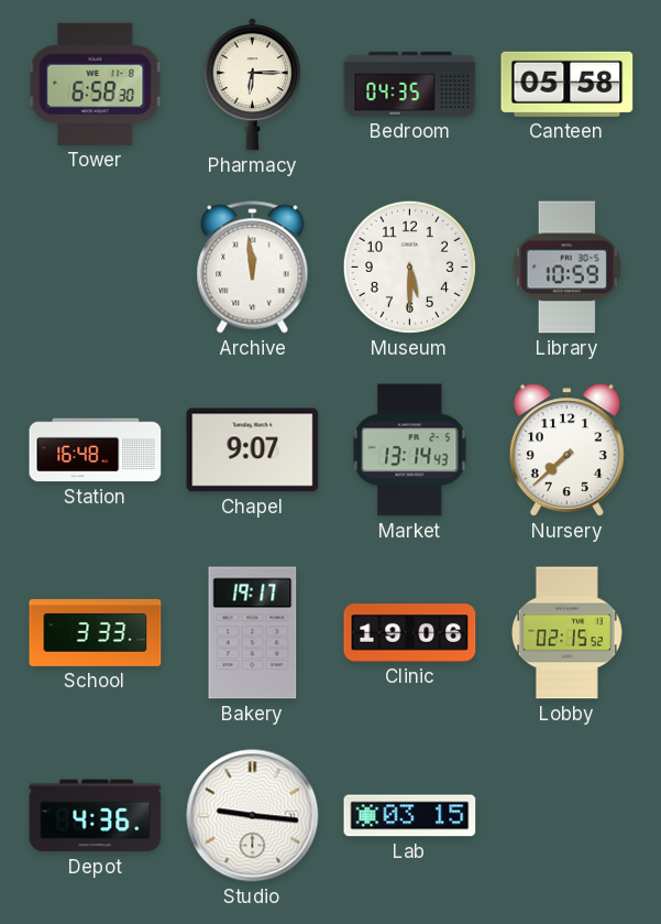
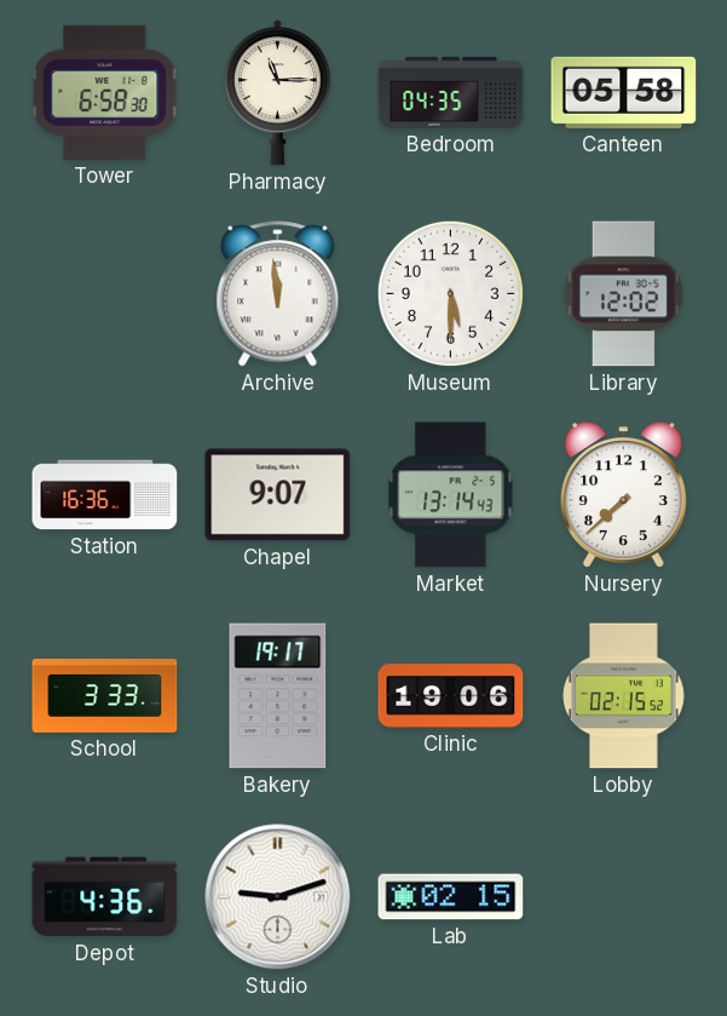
Pharmacy: 6:15 -> 11:15 (277, 93)
Library: 10:59 -> 12:02 (623, 294)
Station: 16:48 -> 16:36 (105, 495)
Studio: 9:16 -> 9:12 (278, 897)
Lab: 03:15 -> 02:15 (451, 897)
